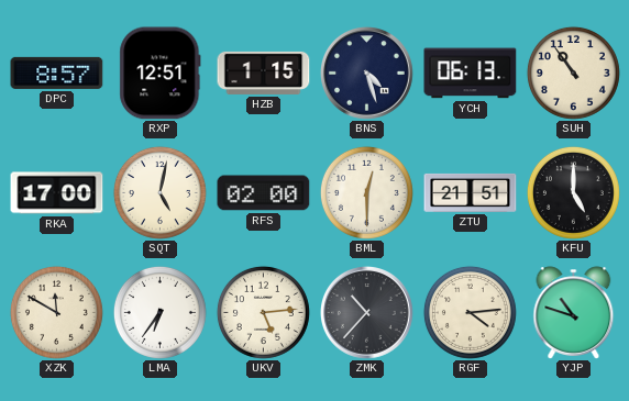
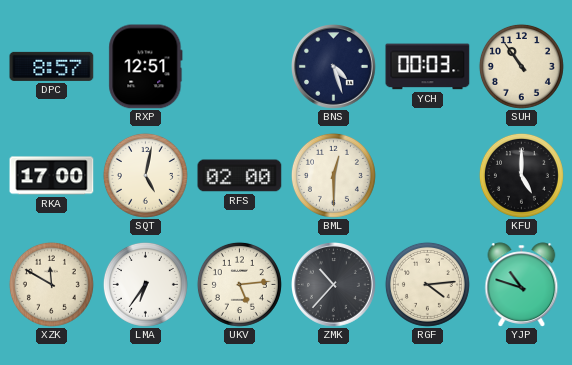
HZB: 1:15 -> none (264, 73)
YCH: 06:13 -> 00:03 (428, 67)
ZTU: 21:51 -> none (471, 192)
